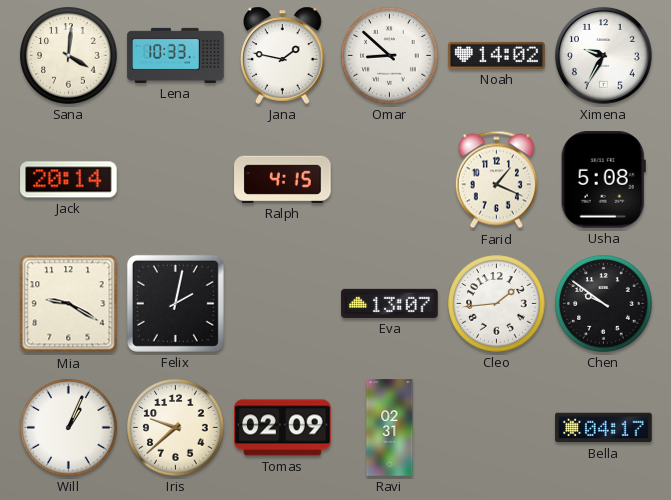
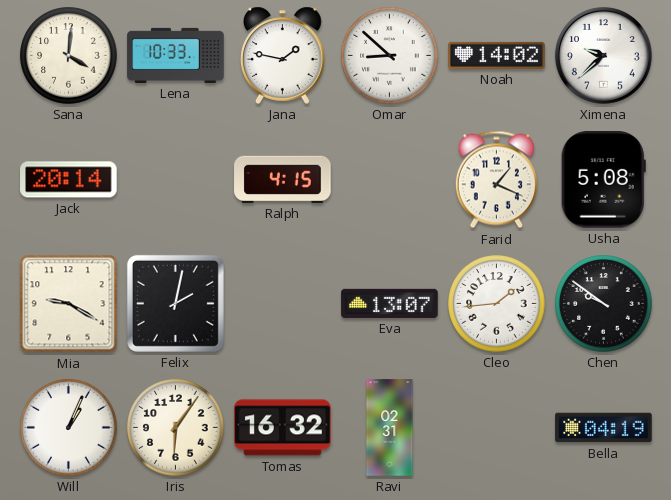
Ximena: 9:35 -> 9:38 (603, 55)
Iris: 9:38 -> 6:06 (176, 428)
Tomas: 02:09 -> 16:32 (283, 428)
Bella: 04:17 -> 04:19 (604, 428)
